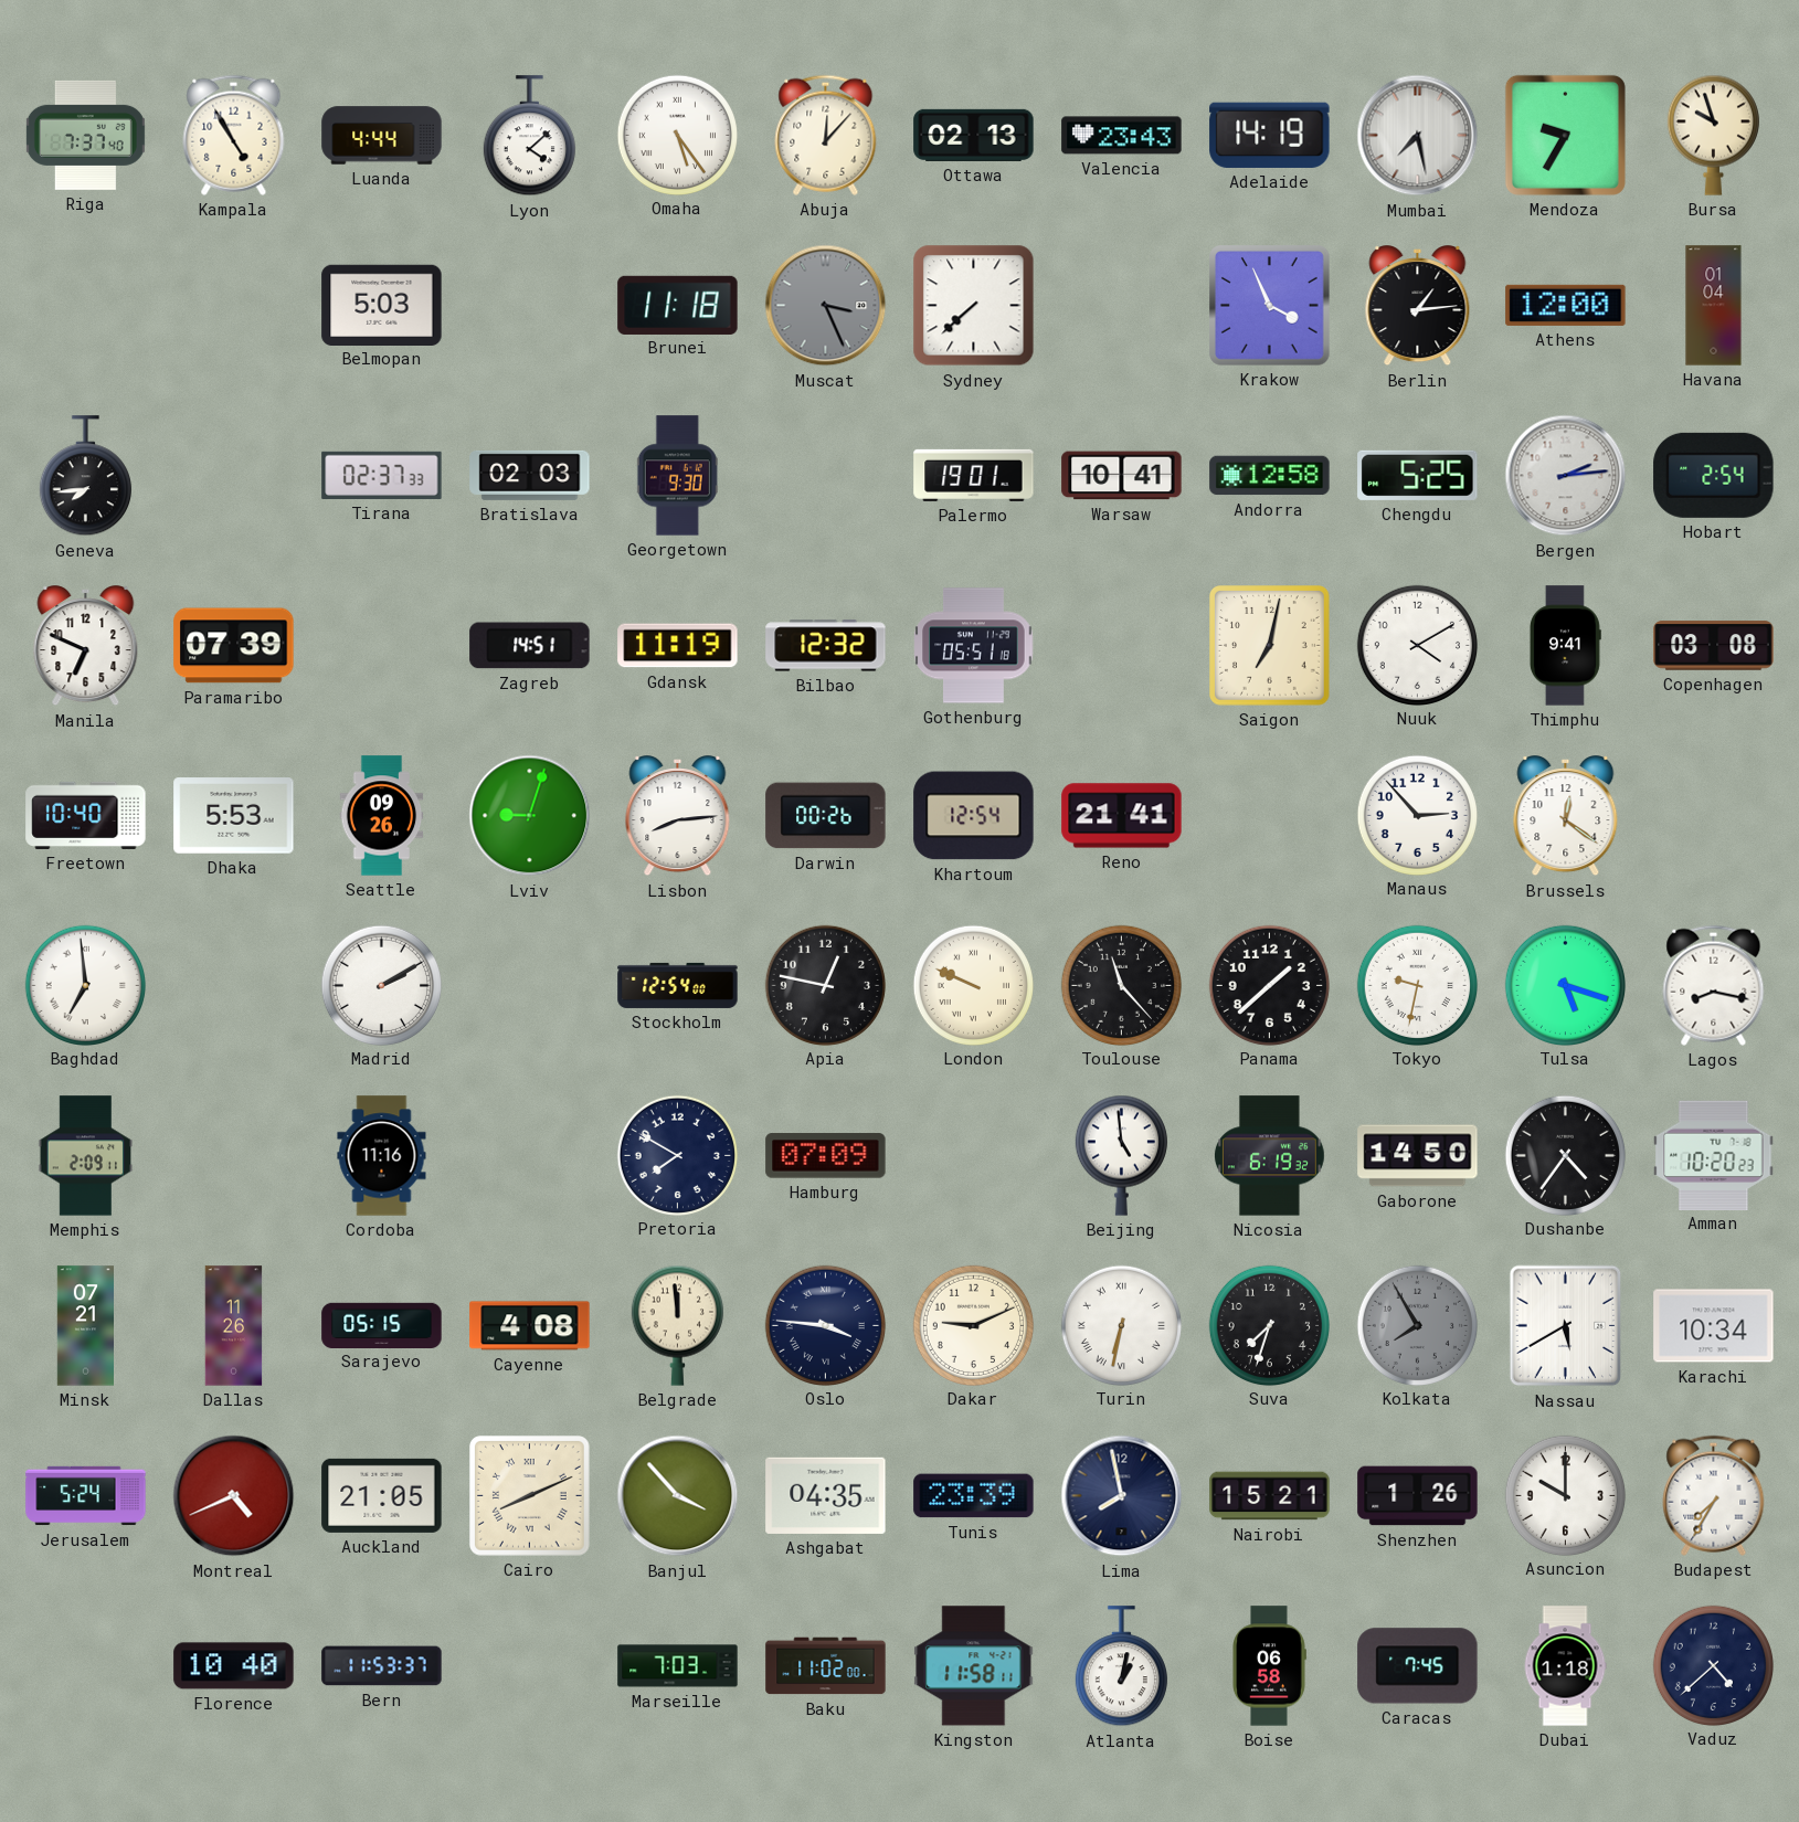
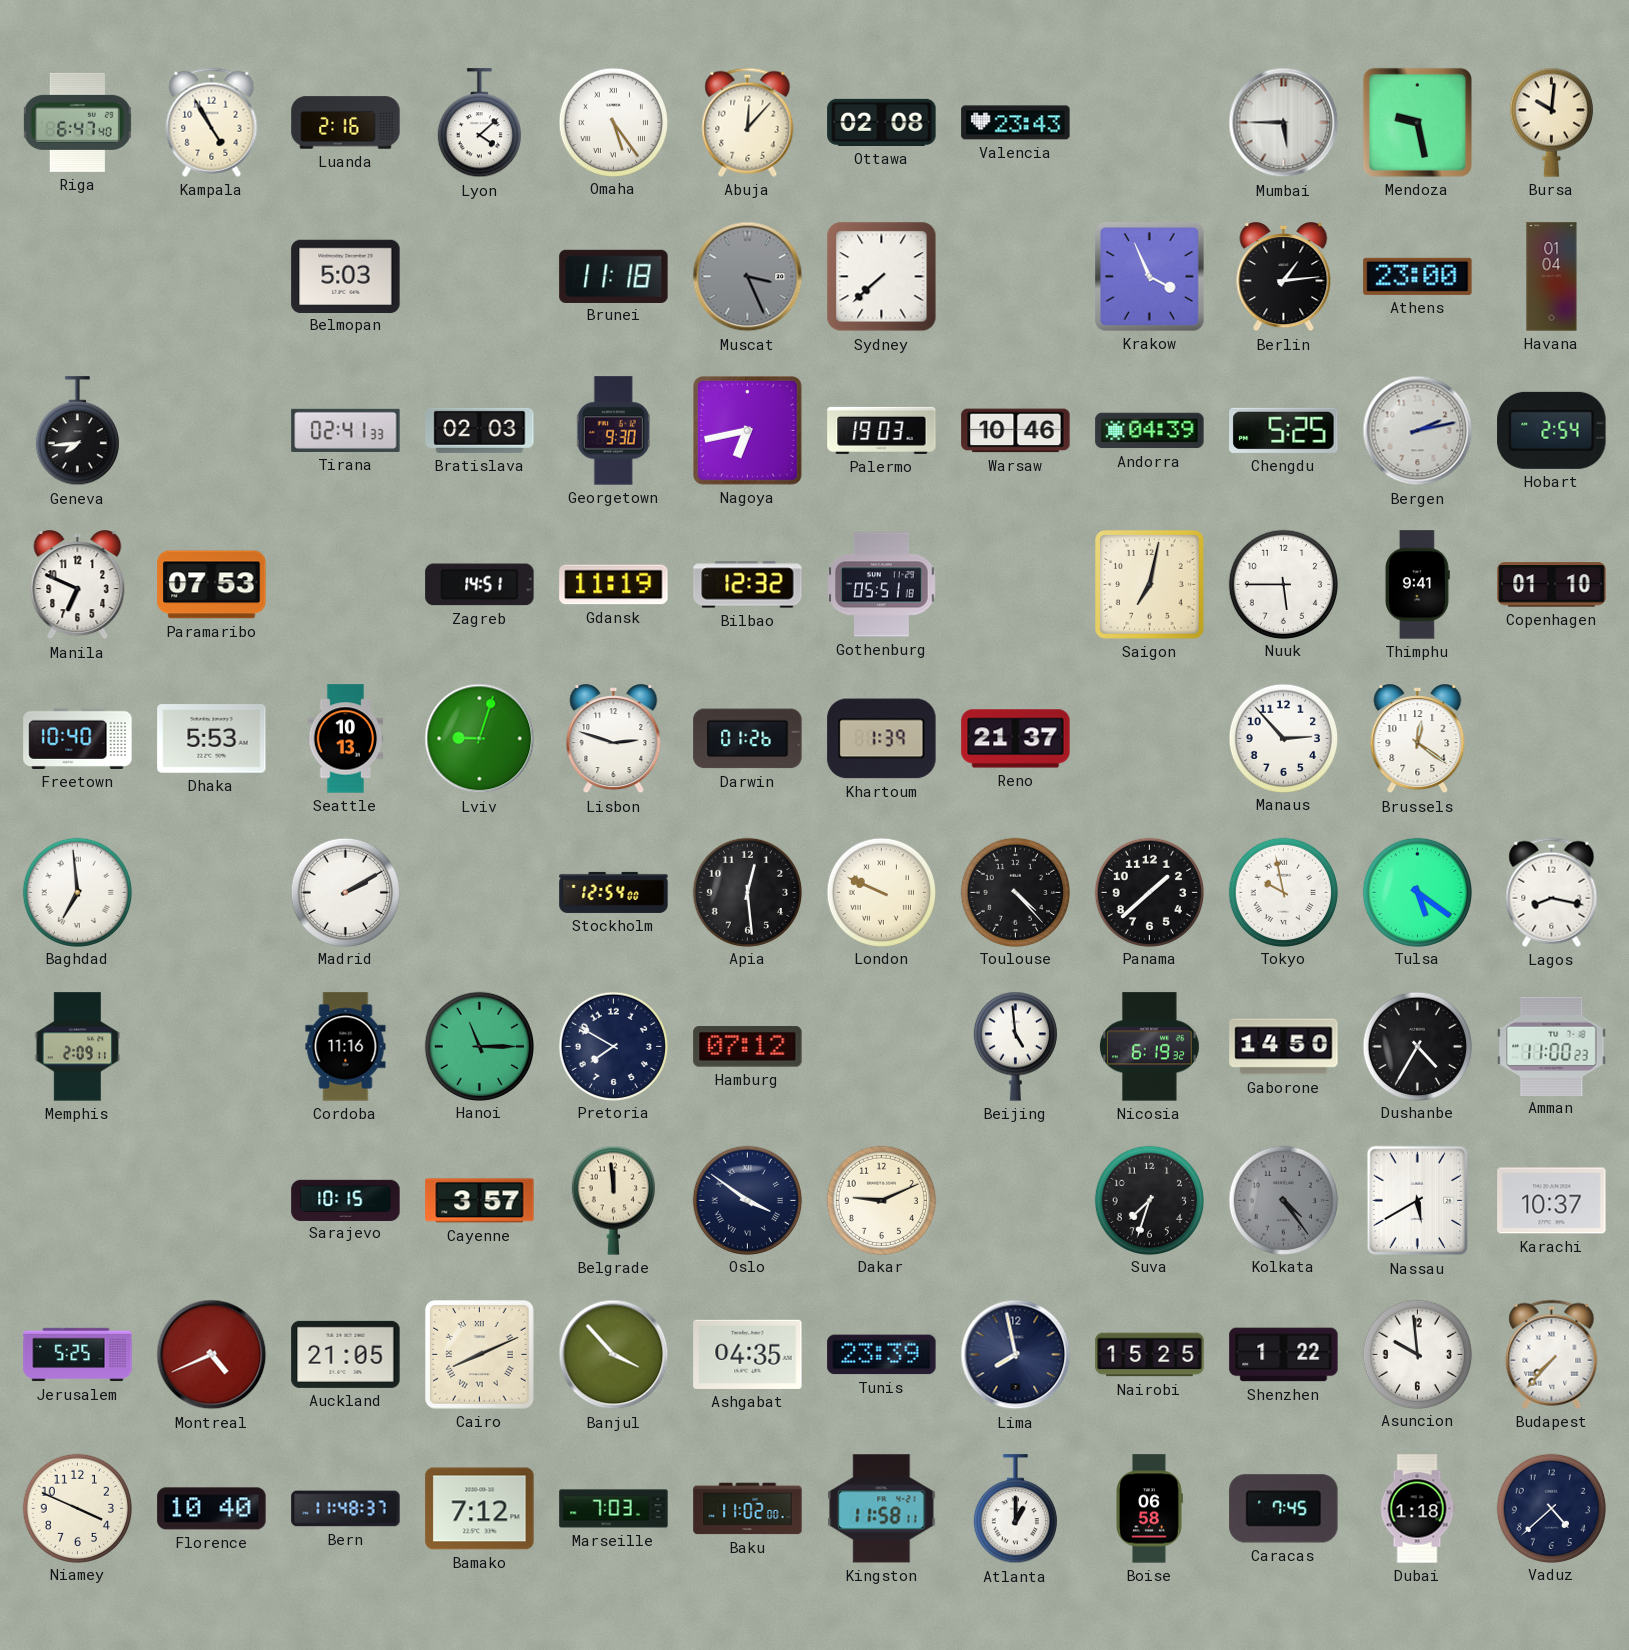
Riga: 7:37 -> 6:47 (77, 122)
Luanda: 4:44 -> 2:16 (346, 123)
Ottawa: 02:13 -> 02:08 (882, 122)
Adelaide: 14:19 -> none (1270, 135)
Mumbai: 7:28 -> 5:45 (1284, 123)
Mendoza: 9:35 -> 9:28 (1417, 122)
Bursa: 9:57 -> 10:01 (1551, 122)
Athens: 12:00 -> 23:00 (1418, 276)
Tirana: 02:37 -> 02:41 (346, 430)
Nagoya: none -> 6:43 (748, 431)
Palermo: 19:01 -> 19:03 (882, 430)
Warsaw: 10:41 -> 10:46 (1016, 431)
Andorra: 12:58 -> 04:39 (1150, 431)
Bergen: 2:14 -> 2:13 (1418, 431)
Paramaribo: 07:39 -> 07:53 (212, 585)
Nuuk: 4:10 -> 5:45 (1283, 584)
Copenhagen: 03:08 -> 01:10 (1552, 585)
Seattle: 09:26 -> 10:13 (346, 739)
Lisbon: 8:14 -> 2:48 (614, 739)
Darwin: 00:26 -> 01:26 (748, 739)
Khartoum: 12:54 -> 1:39 (882, 739)
Reno: 21:41 -> 21:37 (1016, 739)
Apia: 12:47 -> 12:29 (747, 892)
Toulouse: 11:23 -> 4:23 (1015, 892)
Tokyo: 9:32 -> 9:58 (1283, 892)
Tulsa: 5:18 -> 5:21 (1417, 892)
Hanoi: none -> 11:15 (479, 1046)
Hamburg: 07:09 -> 07:12 (748, 1047)
Dushanbe: 4:36 -> 4:35 (1417, 1046)
Amman: 10:20 -> 11:00 (1552, 1046)
Minsk: 07:21 -> none (85, 1326)
Dallas: 11:26 -> none (234, 1326)
Sarajevo: 05:15 -> 10:15 (346, 1200)
Cayenne: 4:08 -> 3:57 (480, 1201)
Oslo: 3:46 -> 3:51 (747, 1200)
Turin: 6:32 -> none (1121, 1325)
Kolkata: 7:55 -> 4:24 (1283, 1200)
Karachi: 10:34 -> 10:37 (1552, 1201)
Jerusalem: 5:24 -> 5:25 (78, 1355)
Nairobi: 15:21 -> 15:25 (1150, 1355)
Shenzhen: 1:26 -> 1:22 (1284, 1355)
Asuncion: 10:00 -> 9:59 (1417, 1354)
Budapest: 7:35 -> 7:37 (1552, 1354)
Niamey: none -> 3:49 (77, 1508)
Bern: 11:53 -> 11:48 (346, 1509)
Bamako: none -> 7:12 (480, 1509)
Atlanta: 1:02 -> 1:00 (1015, 1509)
